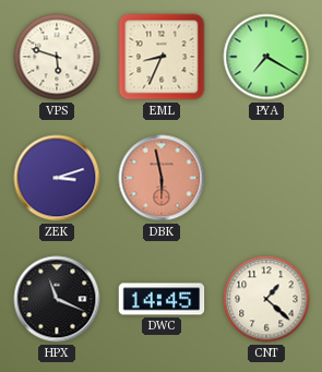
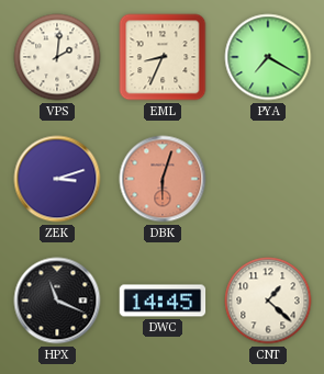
VPS: 5:48 -> 2:01 (57, 57)
DBK: 5:58 -> 6:03 (163, 179)
